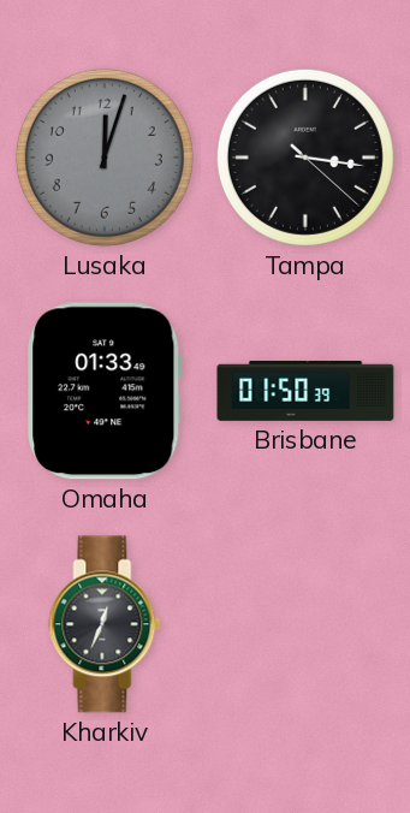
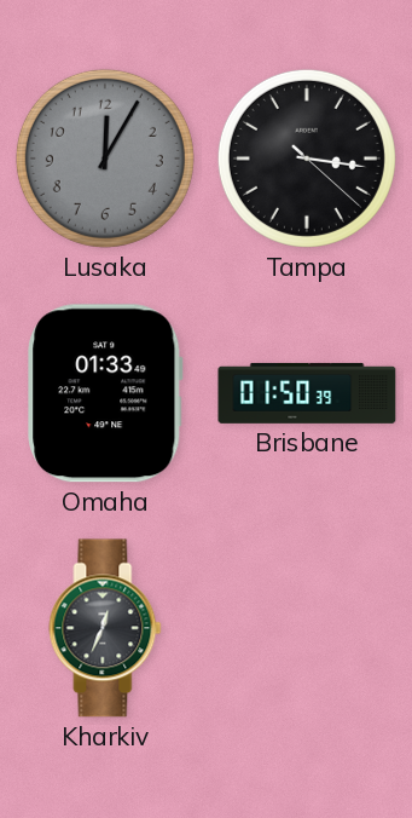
Lusaka: 12:03 -> 12:05 (105, 159)
